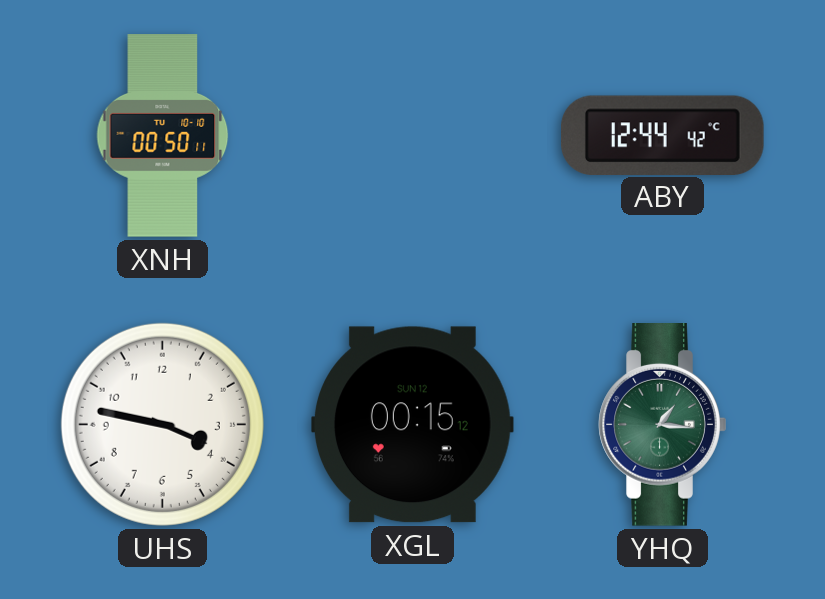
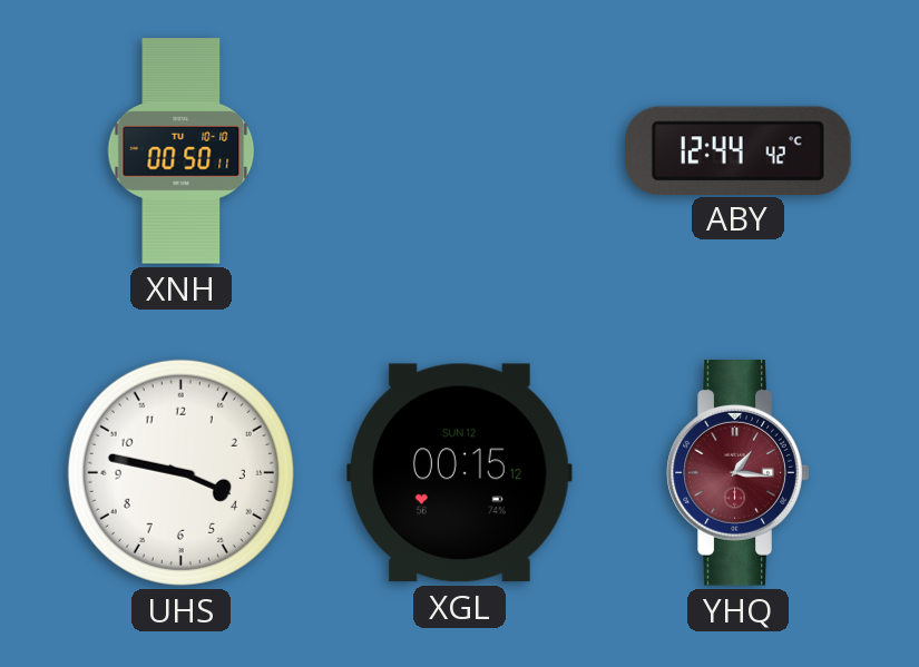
YHQ dial: green -> burgundy (739, 473)
